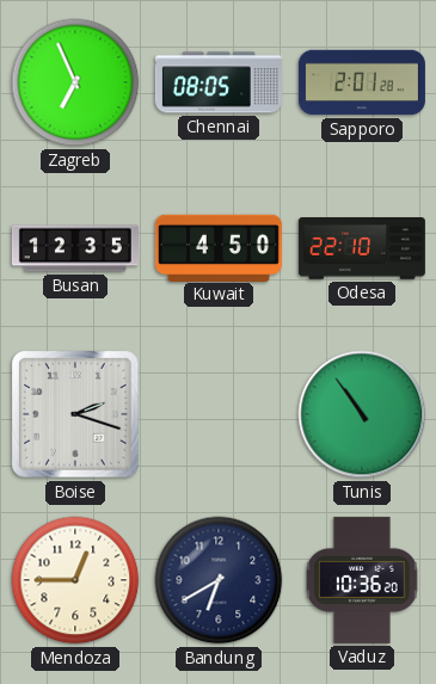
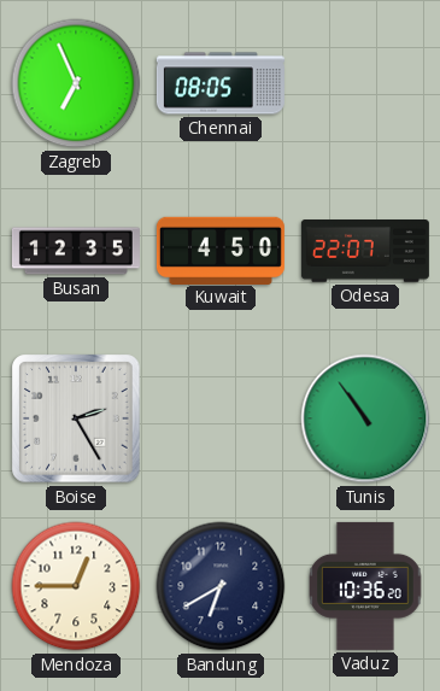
Sapporo: 2:01 -> none (362, 82)
Odesa: 22:10 -> 22:07 (365, 252)
Boise: 2:18 -> 2:25 (76, 418)
